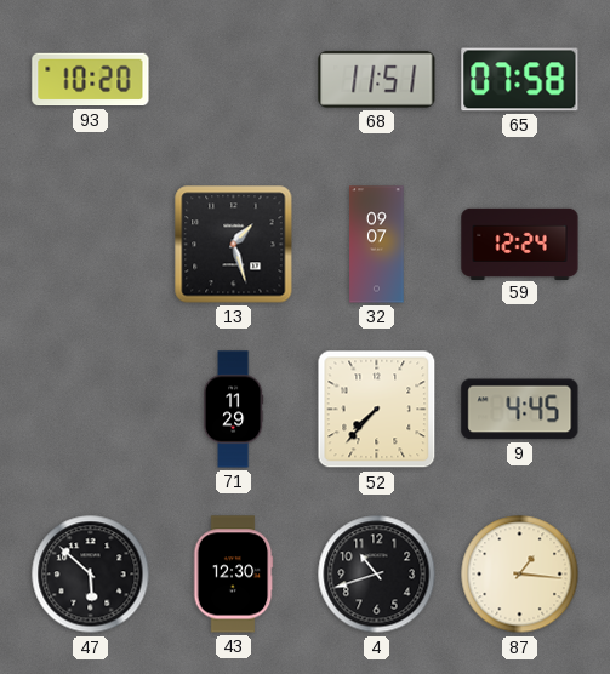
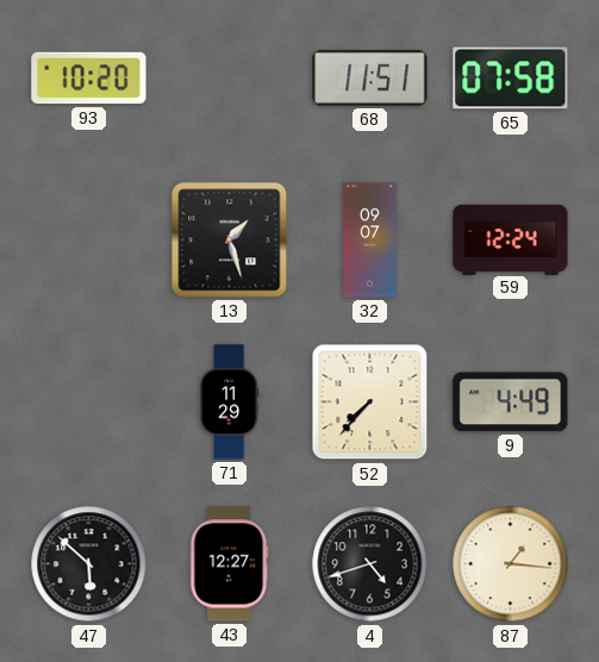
9: 4:45 -> 4:49 (511, 402)
43: 12:30 -> 12:27 (229, 564)
4: 10:42 -> 4:42 (370, 564)
